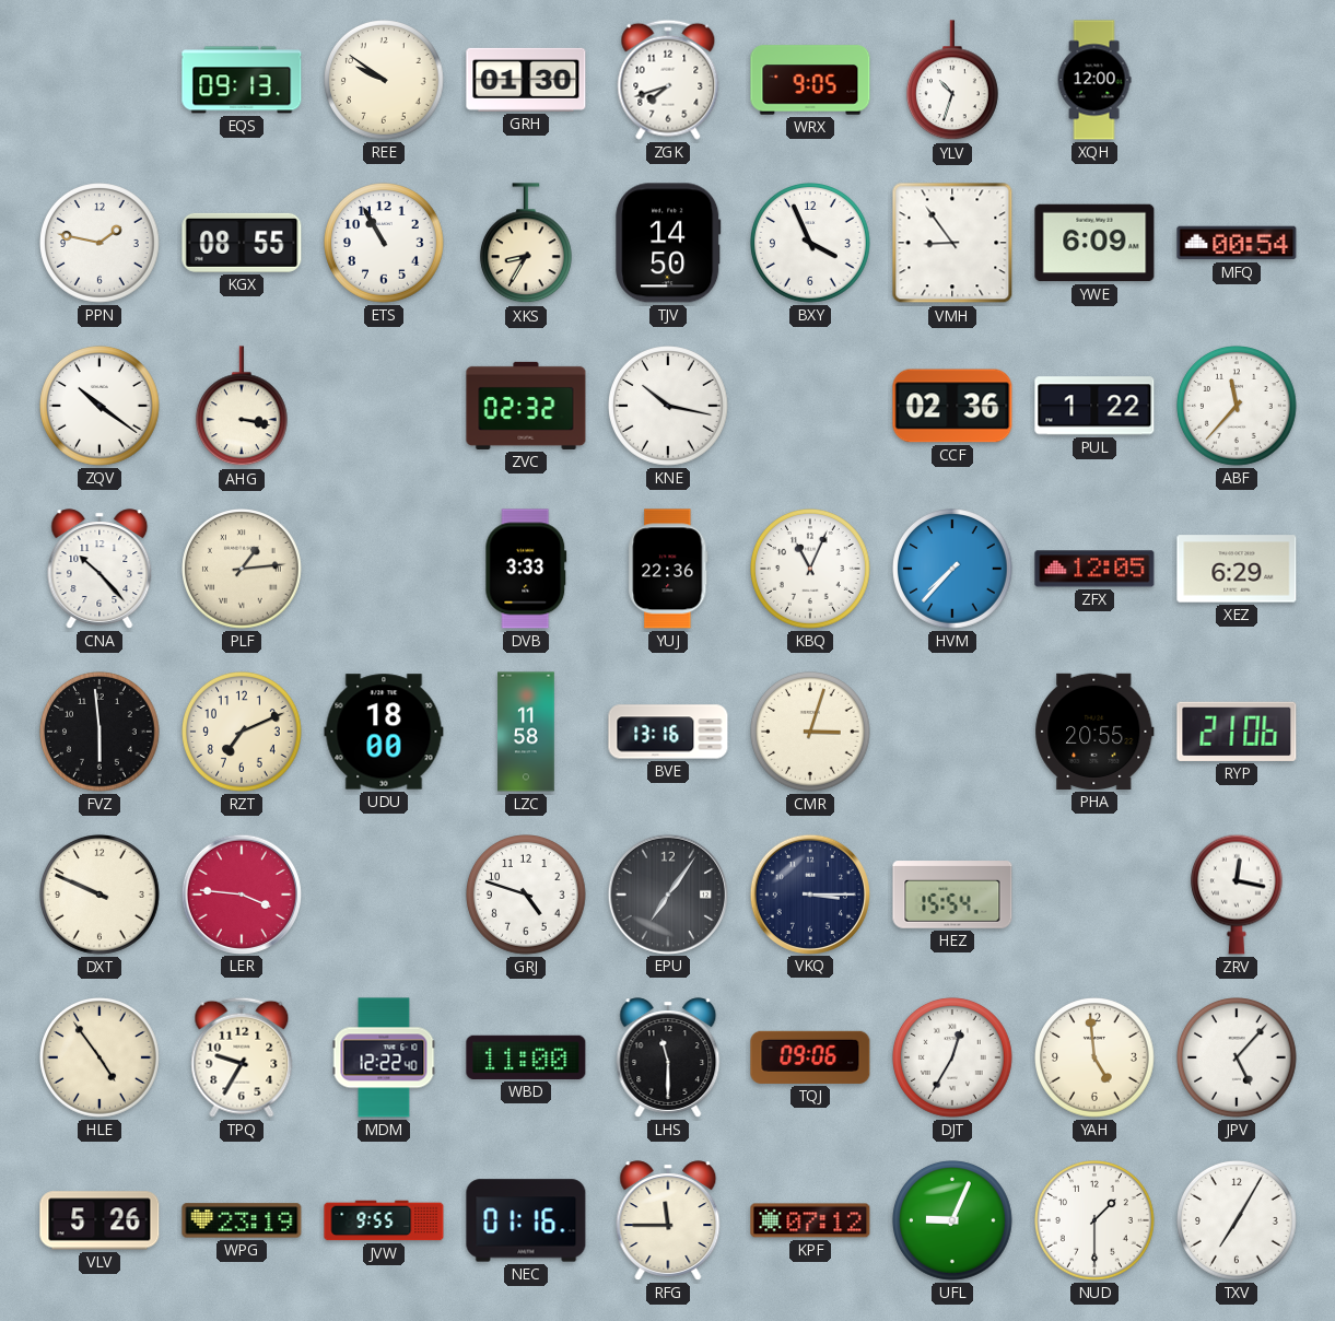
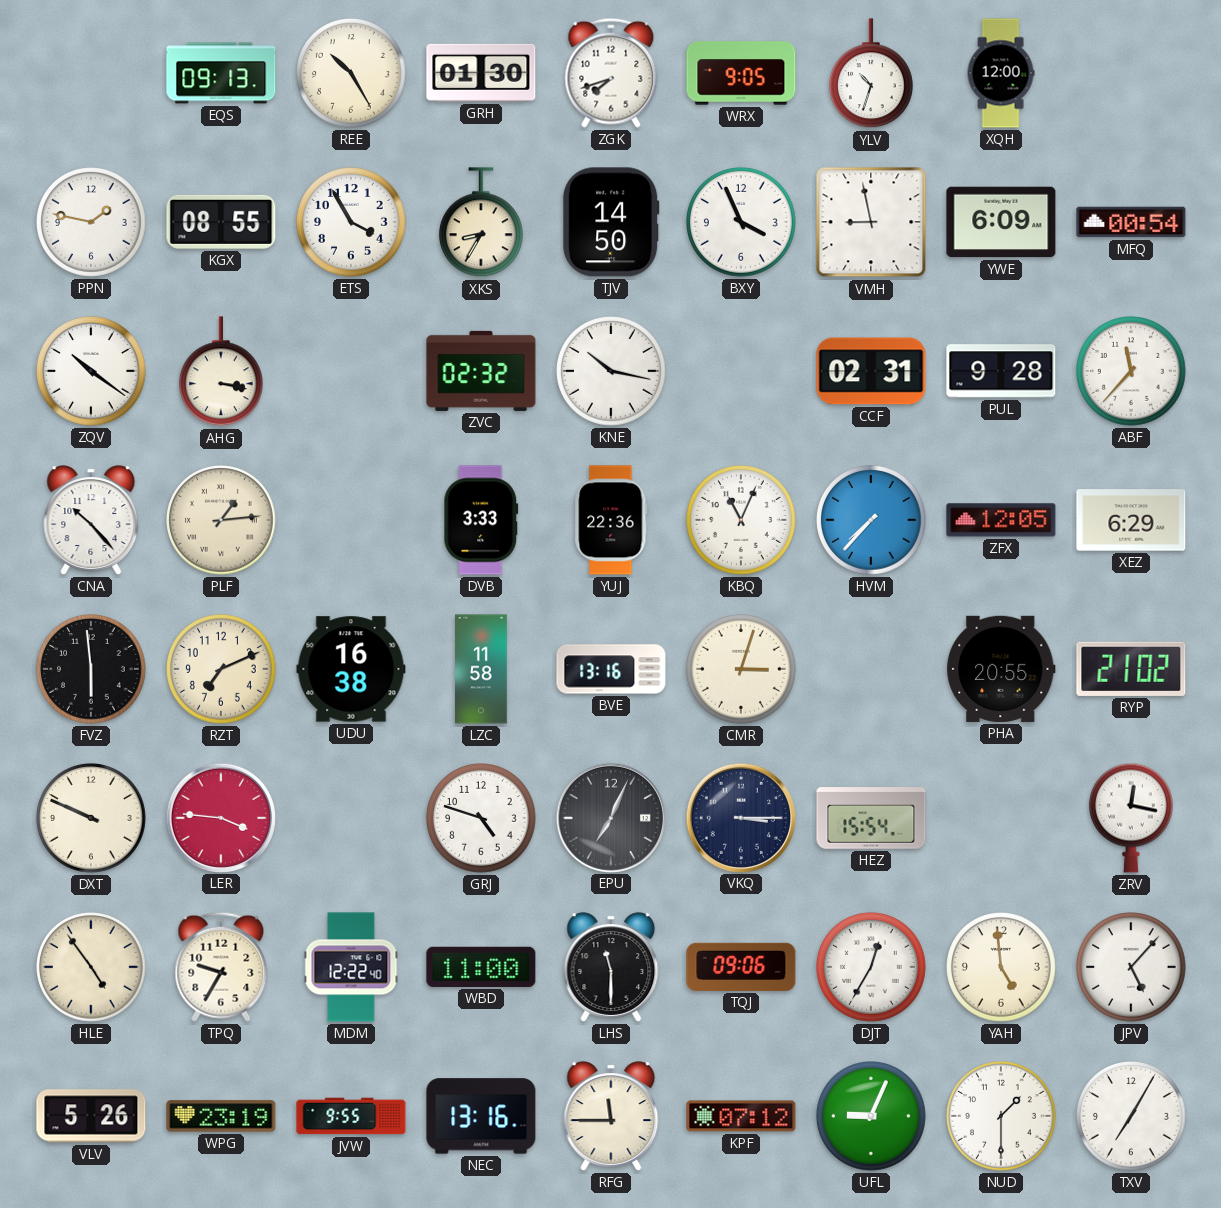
REE: 9:51 -> 10:25 (352, 74)
ETS: 10:55 -> 3:55 (352, 223)
VMH: 8:54 -> 8:58 (871, 222)
CCF: 02:36 -> 02:31 (871, 371)
PUL: 1:22 -> 9:28 (1001, 371)
UDU: 18:00 -> 16:38 (351, 669)
RYP: 21:06 -> 21:02 (1131, 669)
EPU: 7:06 -> 7:04 (610, 817)
NEC: 01:16 -> 13:16 (481, 1116)
